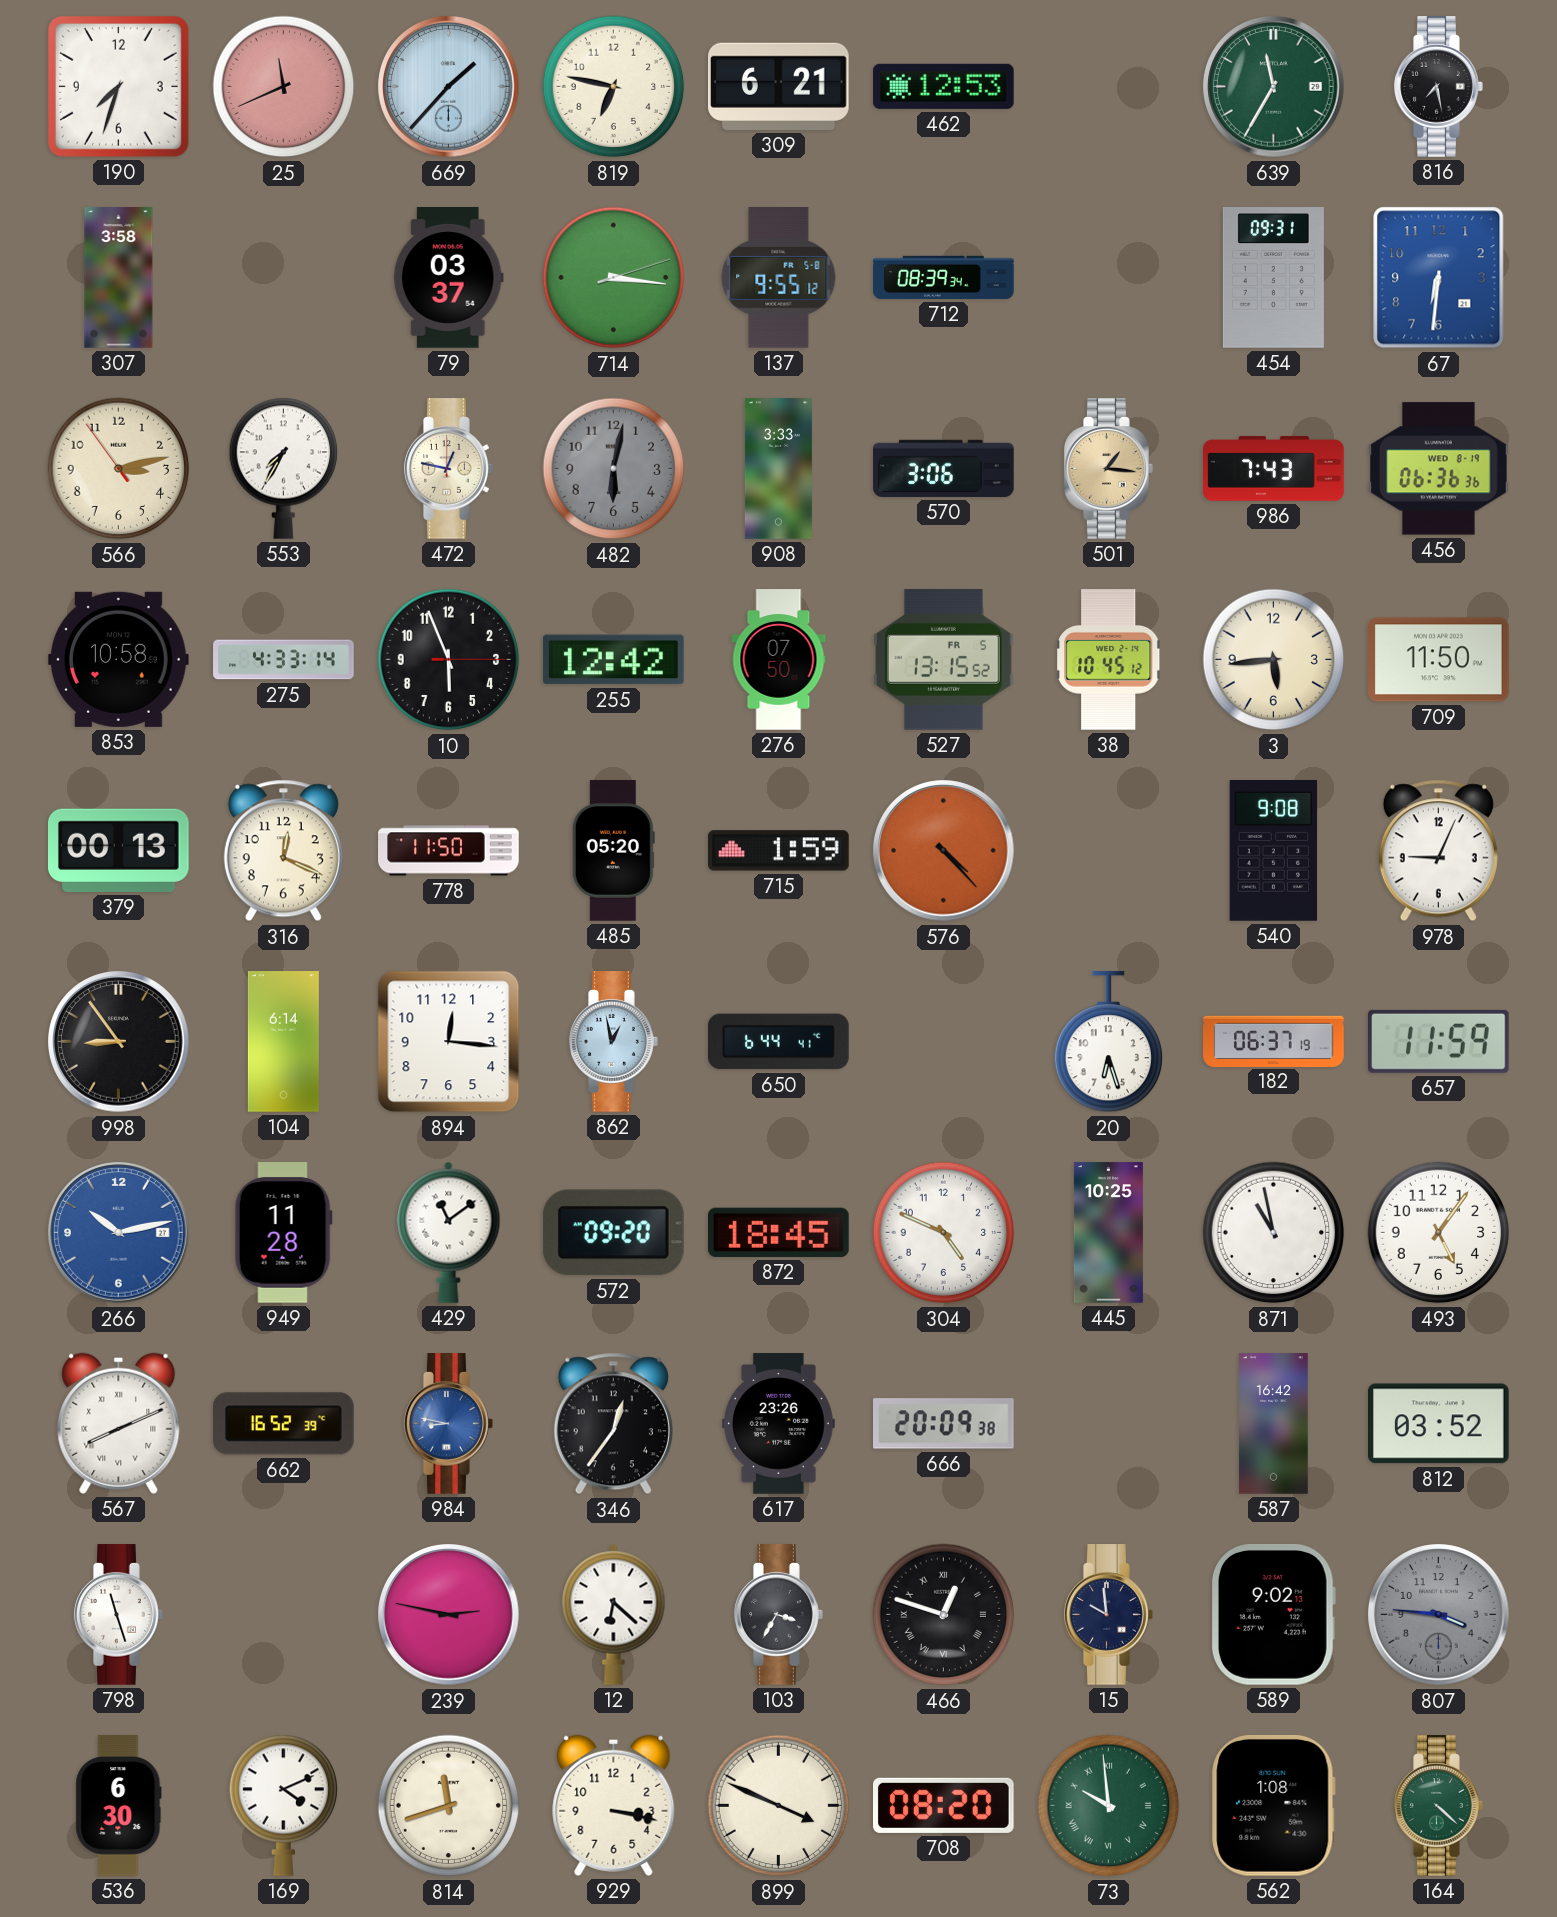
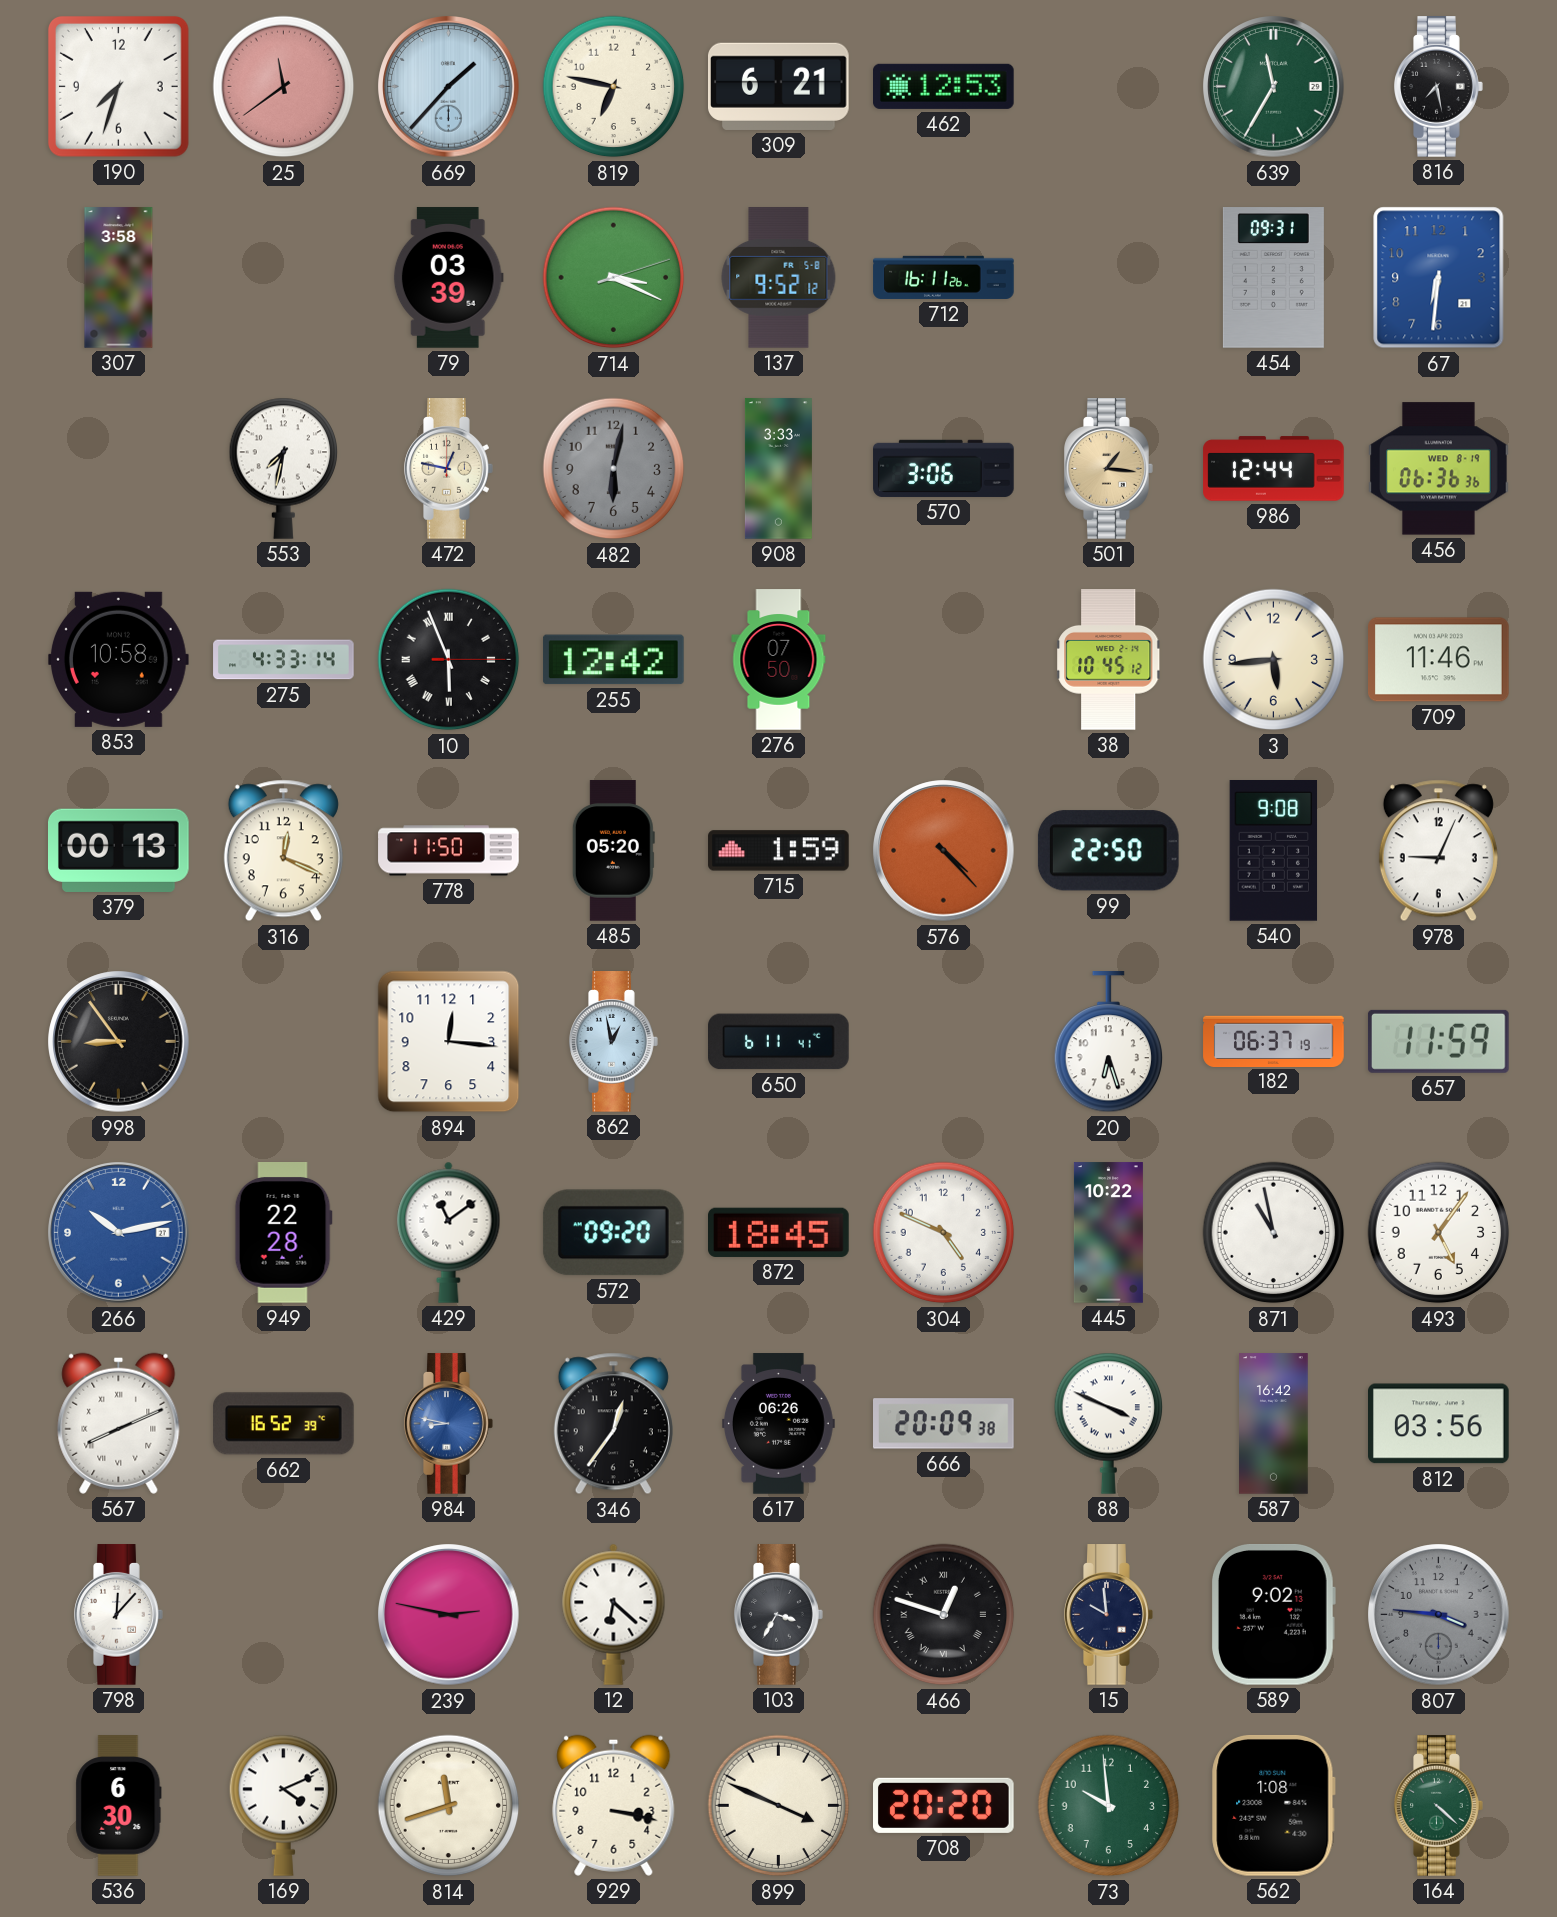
25: 11:41 -> 11:39 (284, 87)
79: 03:37 -> 03:39 (448, 278)
714: 3:16 -> 3:19 (614, 278)
137: 9:55 -> 9:52 (779, 278)
712: 08:39 -> 16:11 (944, 277)
566: 3:12 -> none (119, 469)
553: 7:35 -> 7:32 (283, 468)
986: 7:43 -> 12:44 (1274, 469)
10 numerals: Arabic -> Roman (449, 660)
527: 13:15 -> none (944, 660)
709: 11:50 -> 11:46 (1439, 660)
99: none -> 22:50 (1108, 851)
104: 6:14 -> none (283, 1042)
650: 6:44 -> 6:11 (779, 1042)
949: 11:28 -> 22:28 (283, 1233)
445: 10:25 -> 10:22 (1108, 1233)
617: 23:26 -> 06:26 (778, 1424)
88: none -> 3:49 (1108, 1423)
812: 03:52 -> 03:56 (1439, 1424)
798: 11:27 -> 12:07 (119, 1615)
708: 08:20 -> 20:20 (944, 1805)
73 numerals: Roman -> Arabic (1109, 1806)
